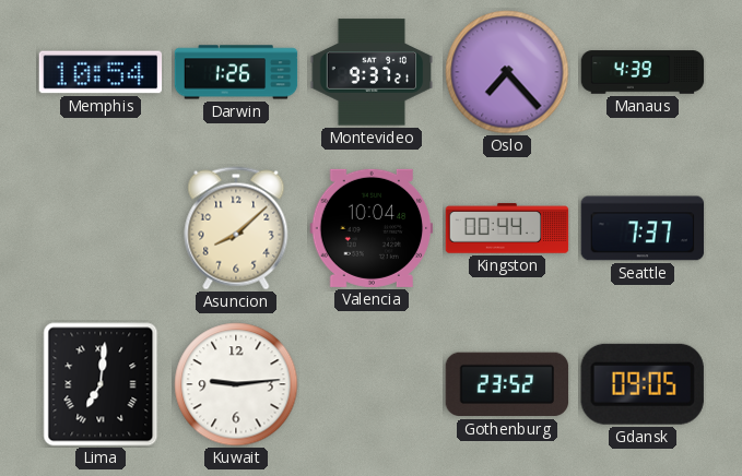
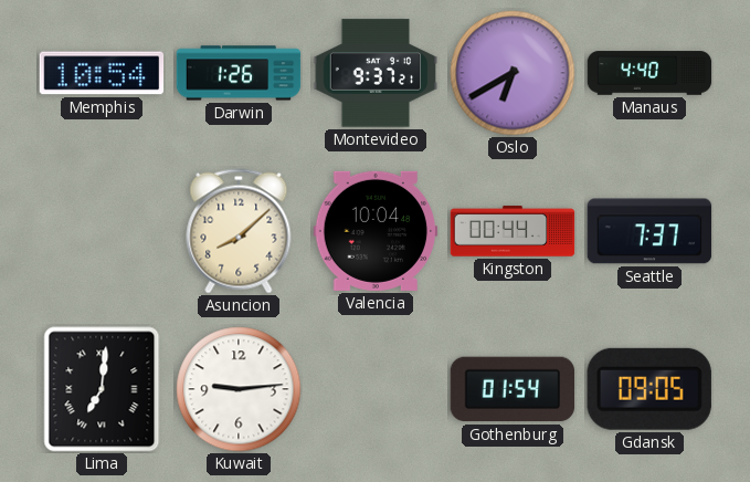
Oslo: 7:23 -> 6:40 (513, 73)
Manaus: 4:39 -> 4:40 (649, 73)
Gothenburg: 23:52 -> 01:54 (513, 389)
